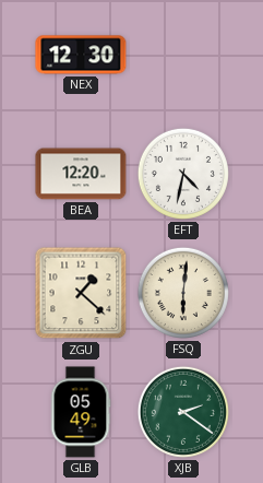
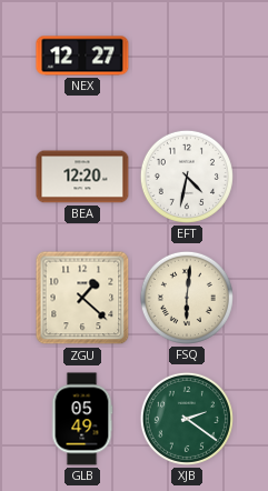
NEX: 12:30 -> 12:27 (82, 56)
